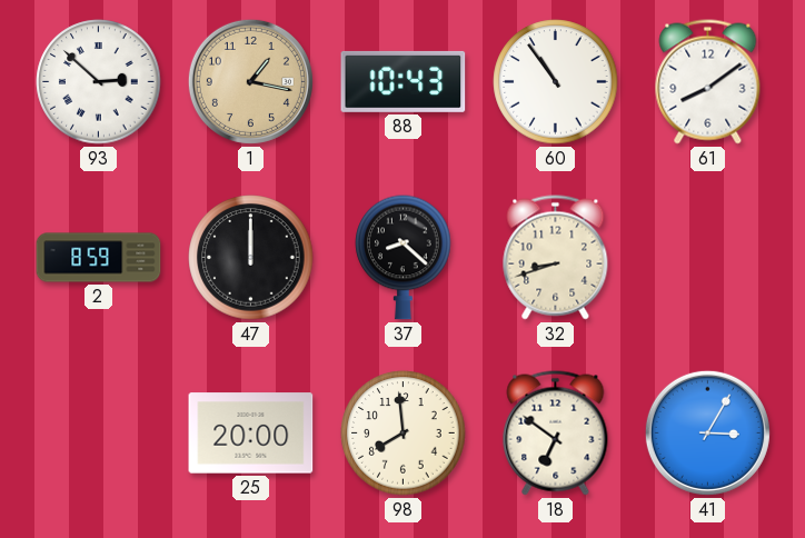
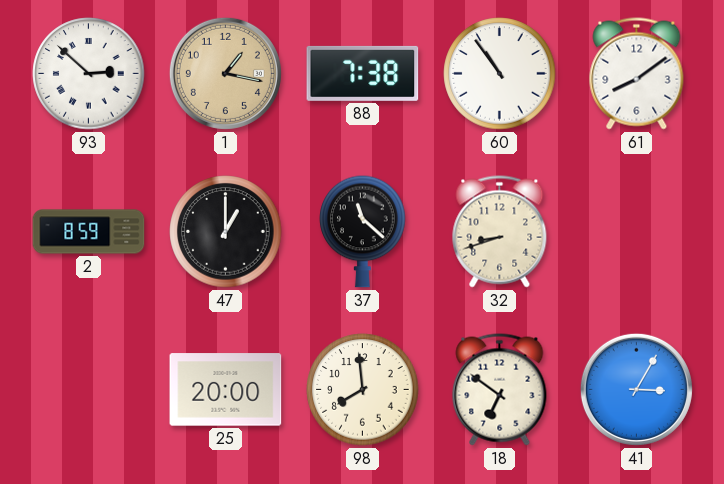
88: 10:43 -> 7:38 (363, 73)
47: 12:00 -> 1:00 (226, 232)
37: 8:22 -> 11:22 (363, 231)
